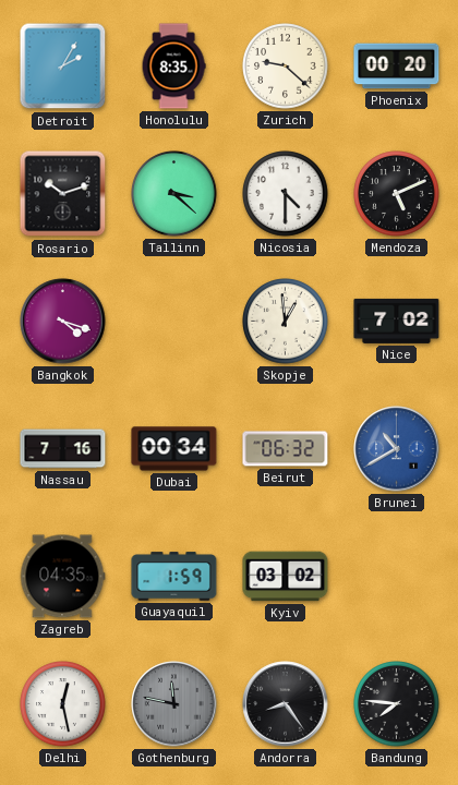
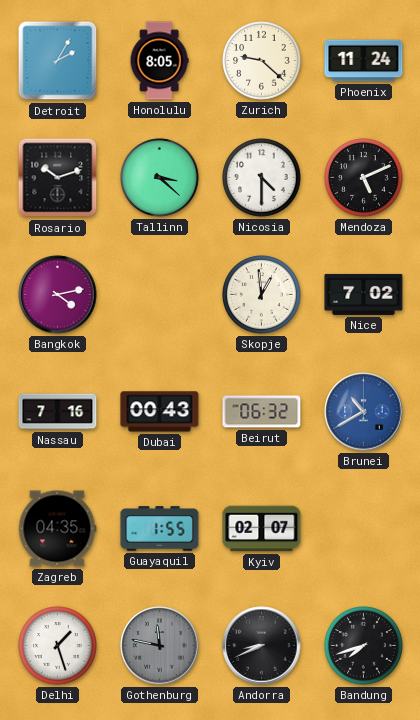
Honolulu: 8:35 -> 8:05 (159, 61)
Phoenix: 00:20 -> 11:24 (364, 61)
Bangkok: 4:18 -> 4:13 (58, 295)
Dubai: 00:34 -> 00:43 (160, 412)
Guayaquil: 1:59 -> 1:55 (160, 529)
Kyiv: 03:02 -> 02:07 (262, 529)
Delhi: 12:28 -> 1:27 (58, 646)
Andorra: 8:24 -> 8:41 (262, 646)
Bandung: 7:46 -> 7:42 (364, 646)
